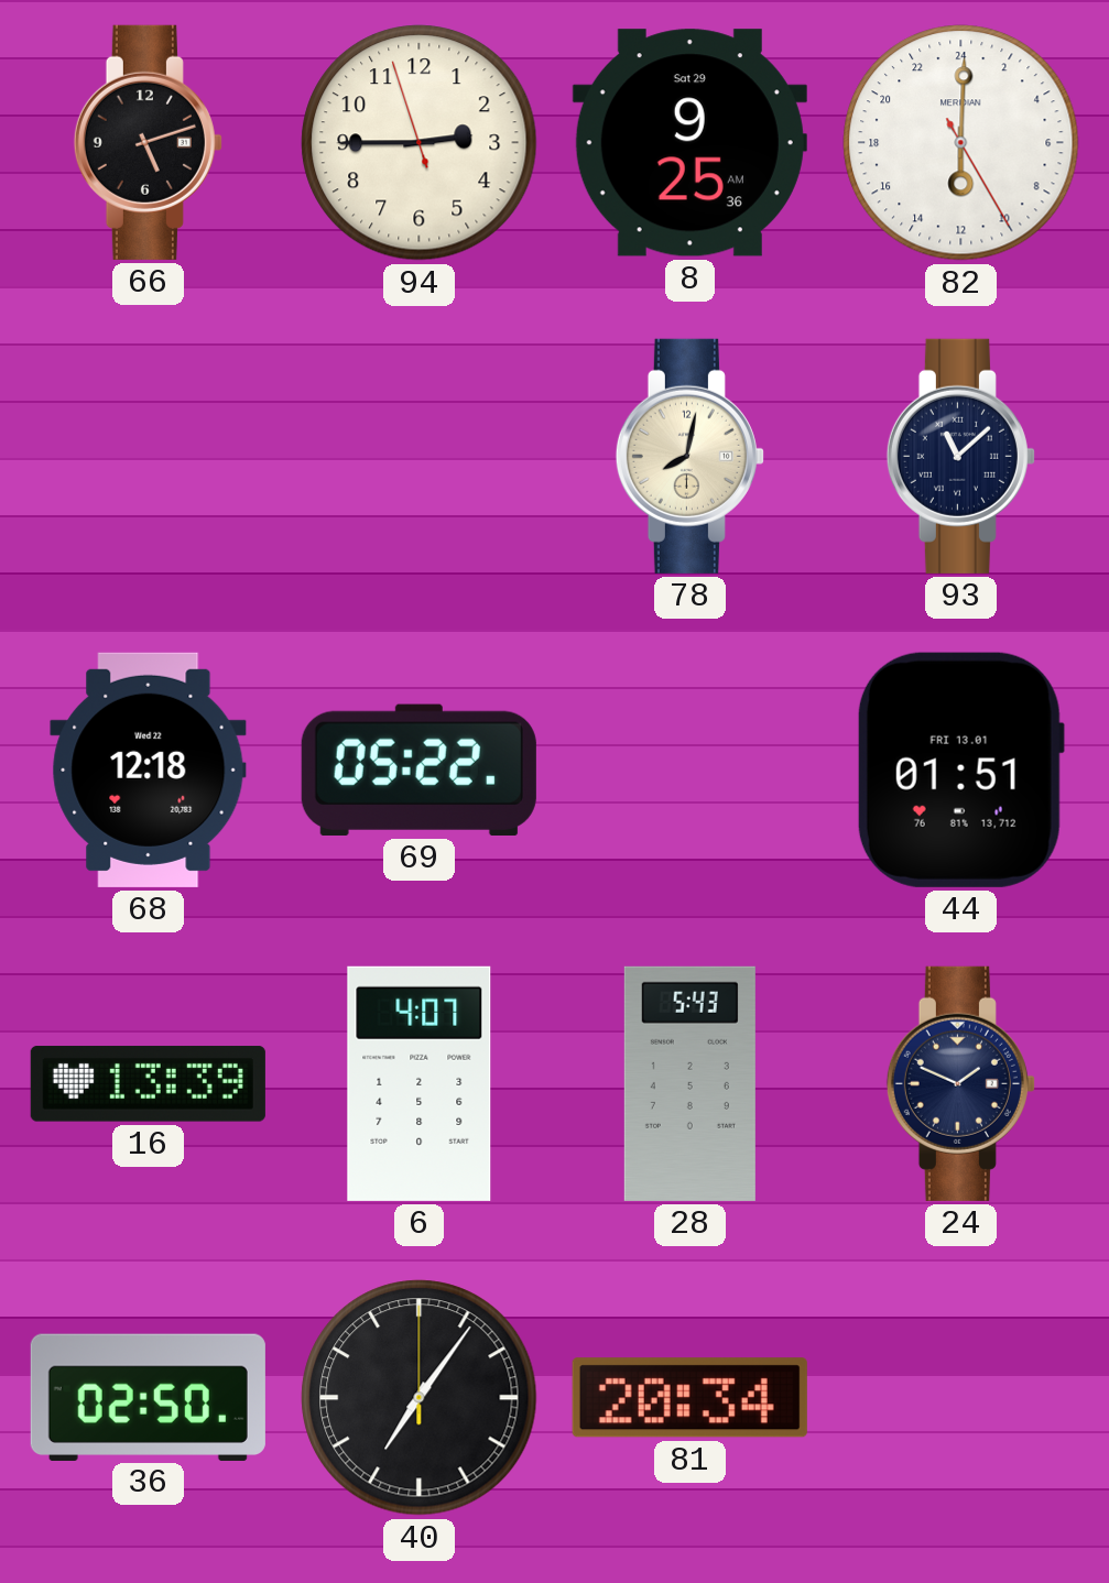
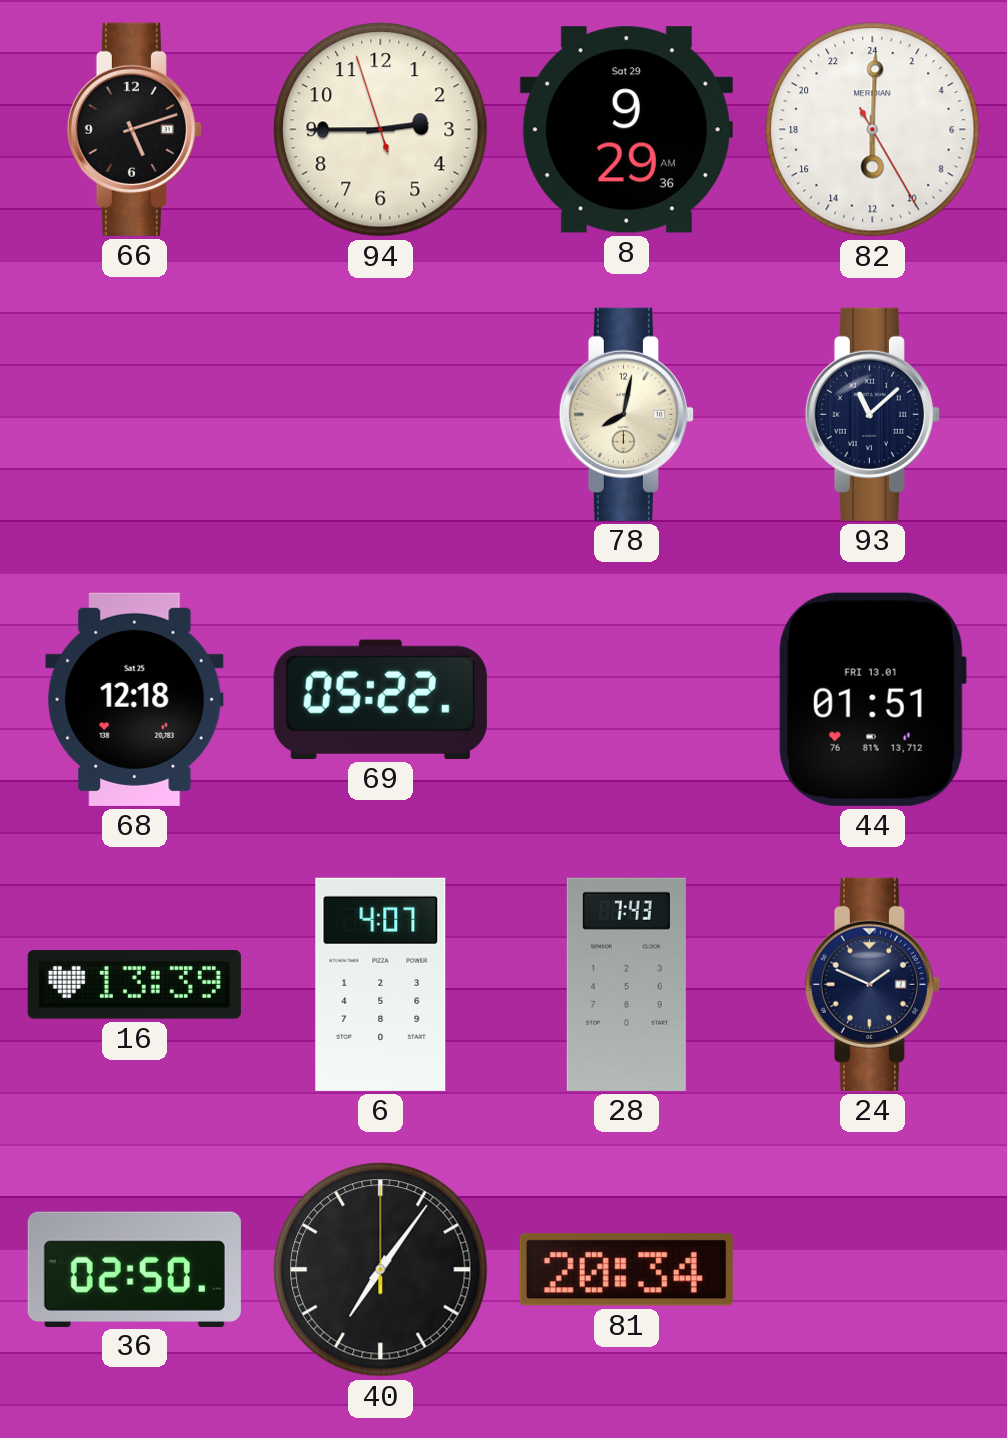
8: 9:25 -> 9:29 (626, 130)
68 date: Wed 22 -> Sat 25 (135, 699)
28: 5:43 -> 7:43 (626, 984)
